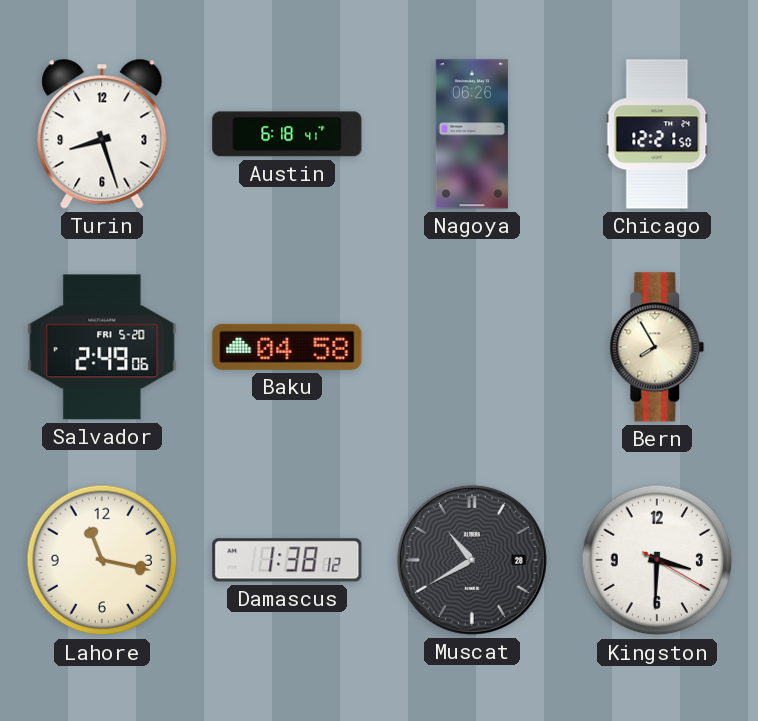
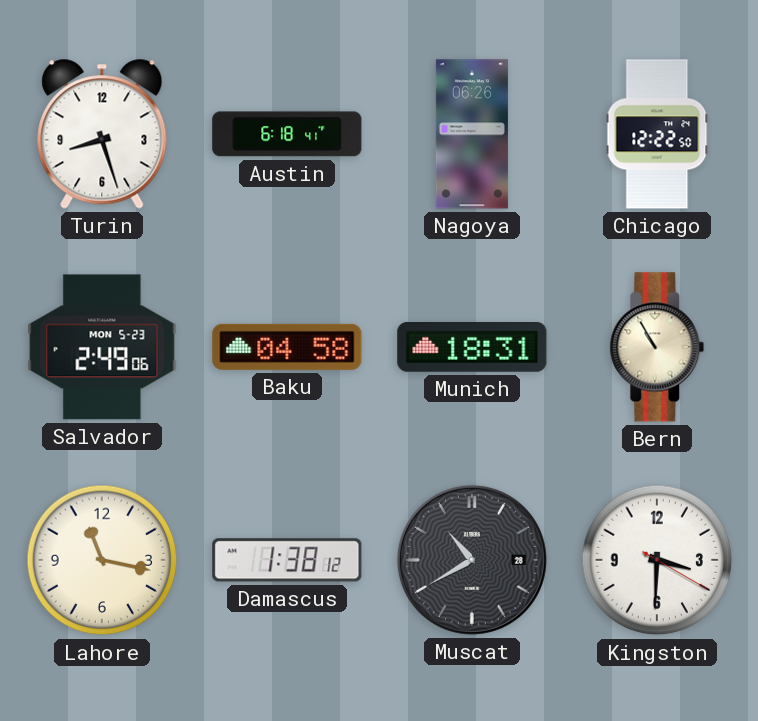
Chicago: 12:21 -> 12:22 (657, 134)
Salvador date: FRI 5-20 -> MON 5-23 (102, 347)
Munich: none -> 18:31 (472, 348)
Bern: 7:55 -> 10:55 (657, 347)
